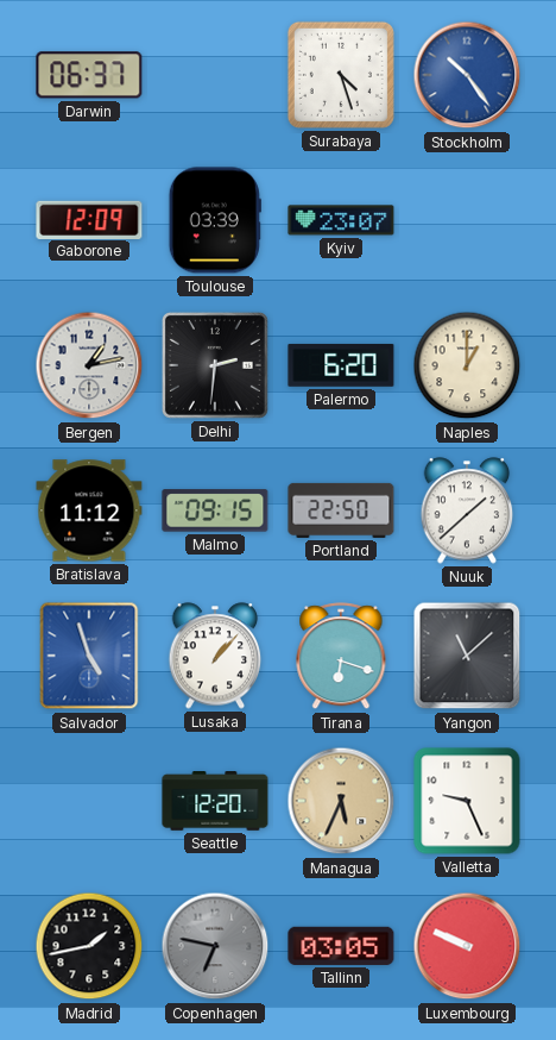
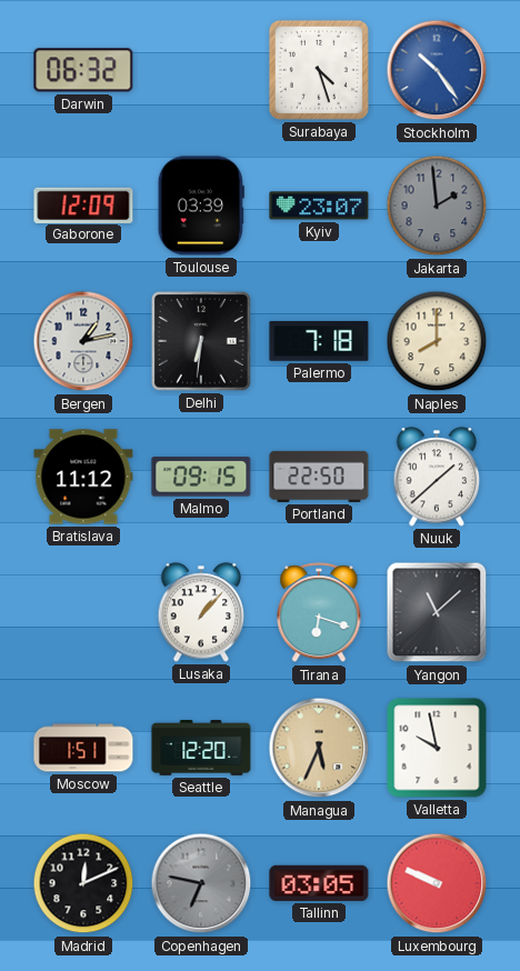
Darwin: 06:37 -> 06:32 (83, 70)
Jakarta: none -> 1:59 (437, 206)
Delhi: 2:31 -> 6:31 (201, 341)
Palermo: 6:20 -> 7:18 (319, 341)
Naples: 1:00 -> 8:00 (437, 341)
Salvador: 4:57 -> none (89, 656)
Moscow: none -> 1:51 (83, 748)
Valletta: 9:26 -> 9:58 (437, 748)
Madrid: 1:43 -> 12:11 (83, 883)
